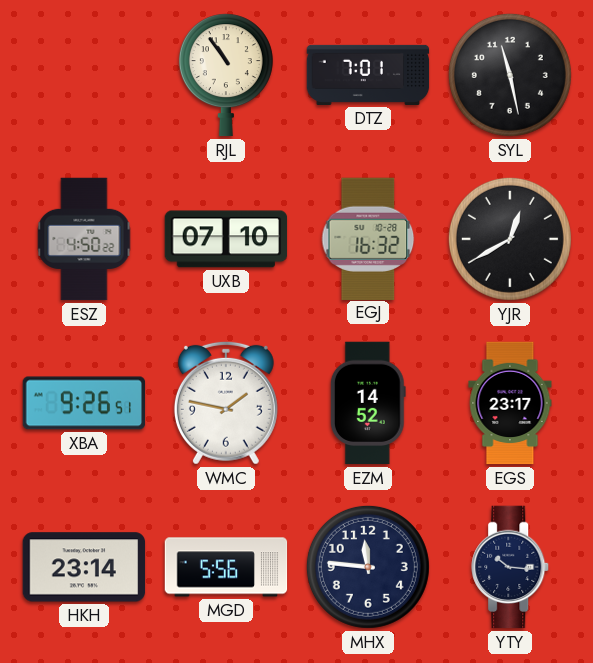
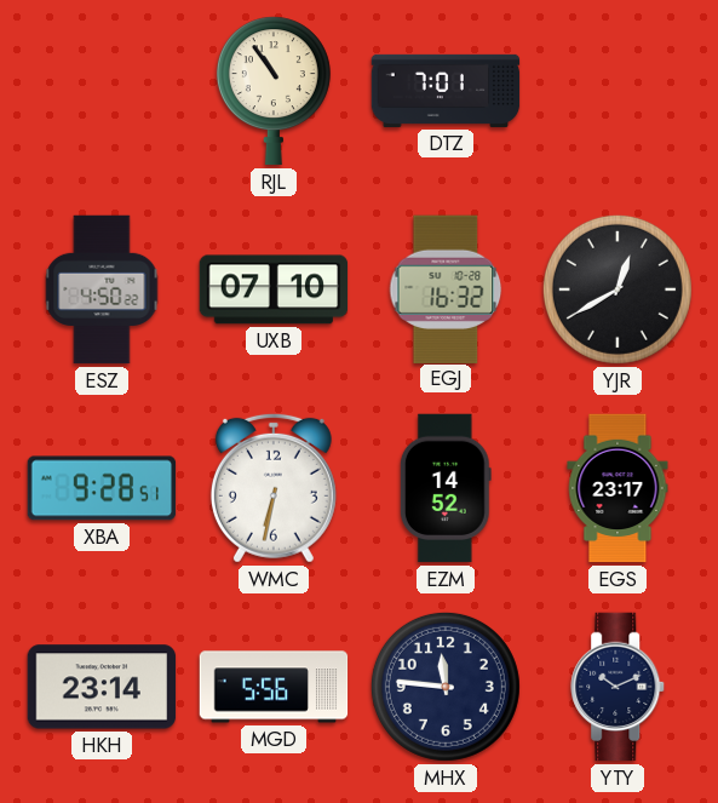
SYL: 11:28 -> none (510, 75)
XBA: 9:26 -> 9:28 (102, 488)
WMC: 1:47 -> 6:32 (274, 488)
YTY: 10:16 -> 10:11 (619, 687)
